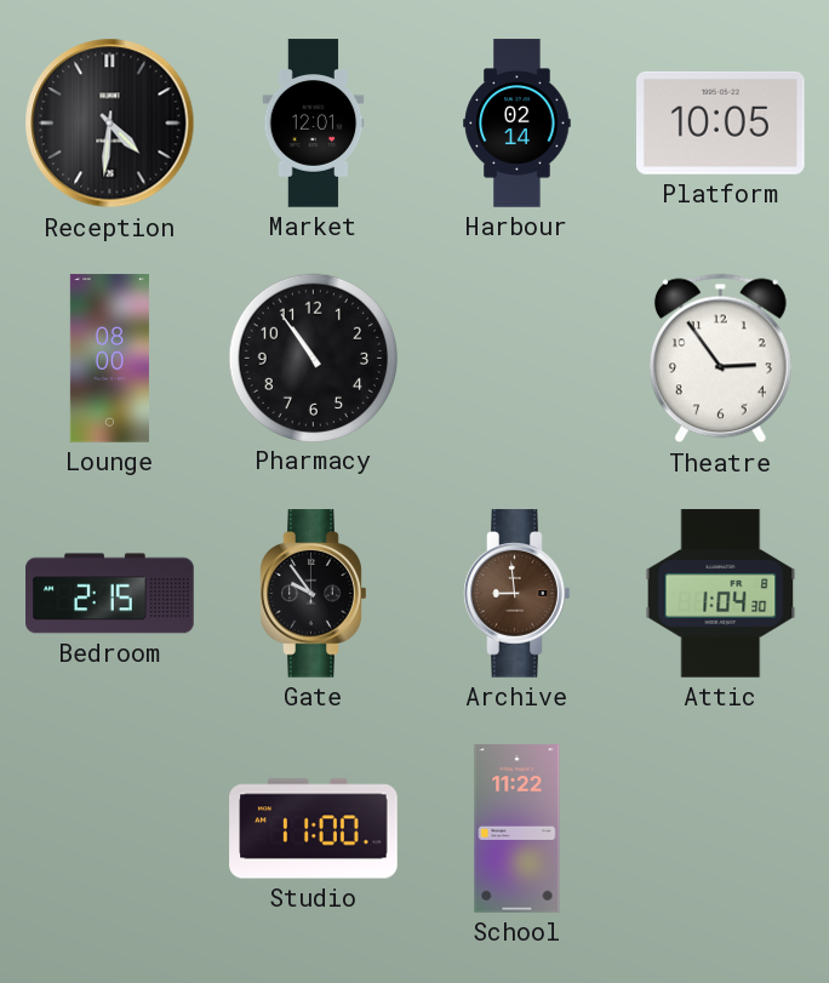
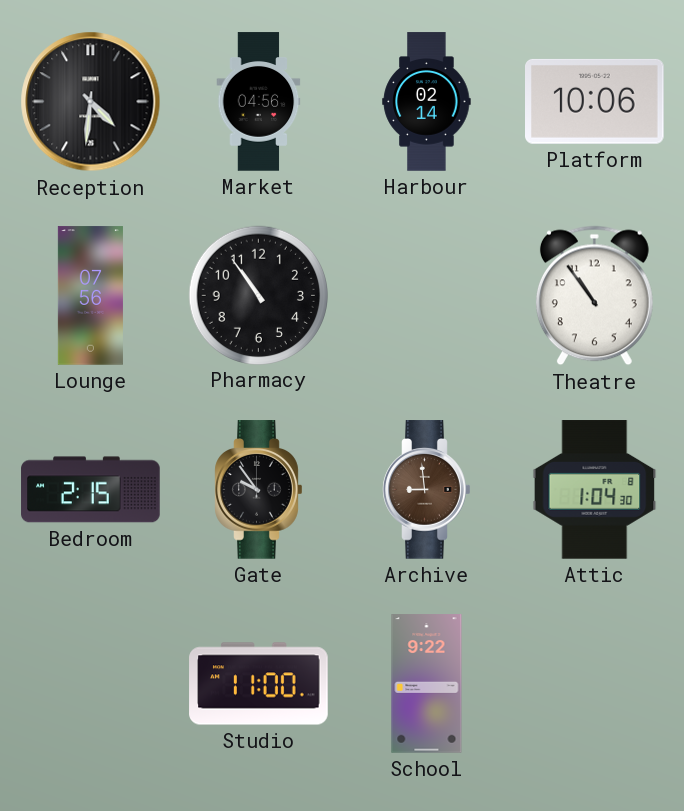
Market: 12:01 -> 04:56 (259, 102)
Platform: 10:05 -> 10:06 (595, 101)
Lounge: 08:00 -> 07:56 (90, 296)
Theatre: 2:54 -> 10:54 (594, 296)
School: 11:22 -> 9:22 (427, 684)
